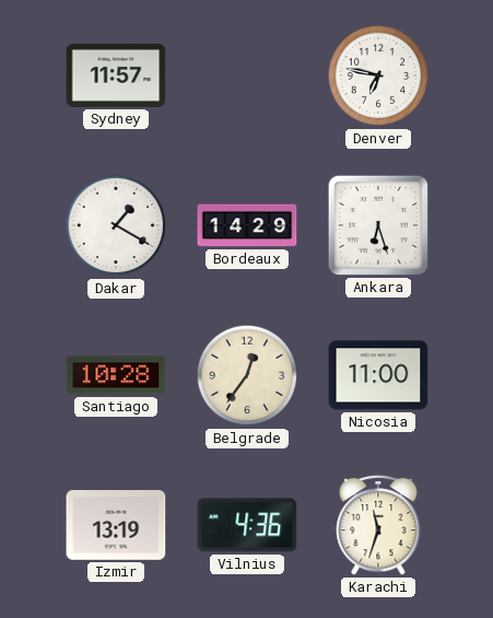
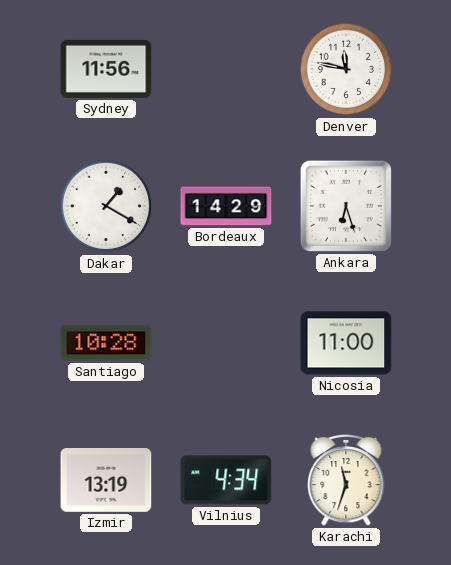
Sydney: 11:57 -> 11:56 (106, 69)
Denver: 6:47 -> 11:47 (346, 69)
Belgrade: 12:36 -> none (247, 375)
Vilnius: 4:36 -> 4:34 (226, 480)
